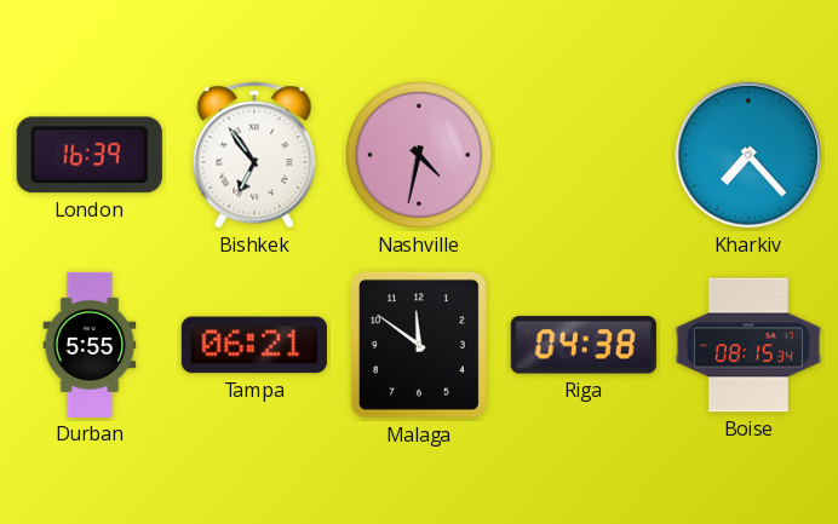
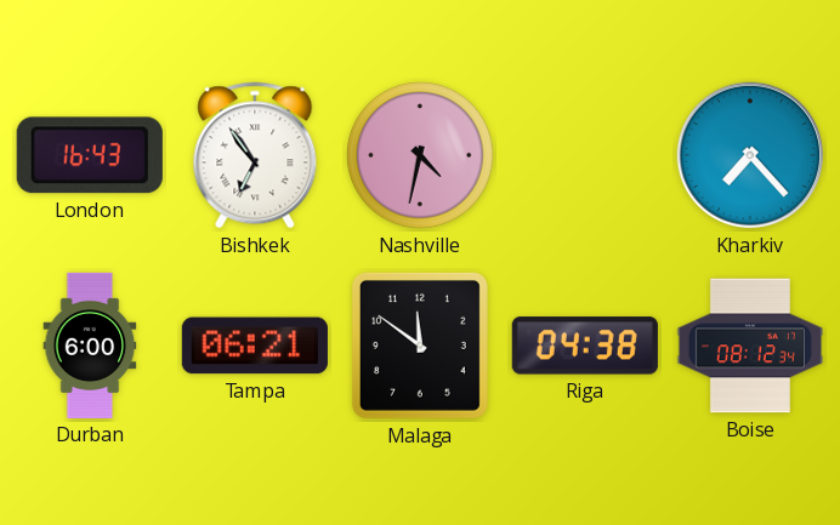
London: 16:39 -> 16:43 (90, 155)
Durban: 5:55 -> 6:00 (90, 346)
Boise: 08:15 -> 08:12 (750, 346)
